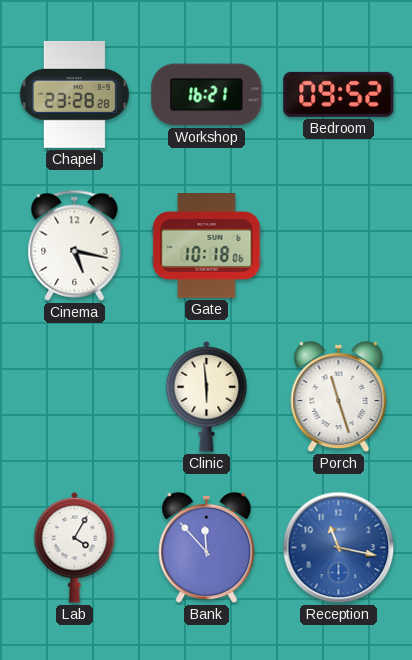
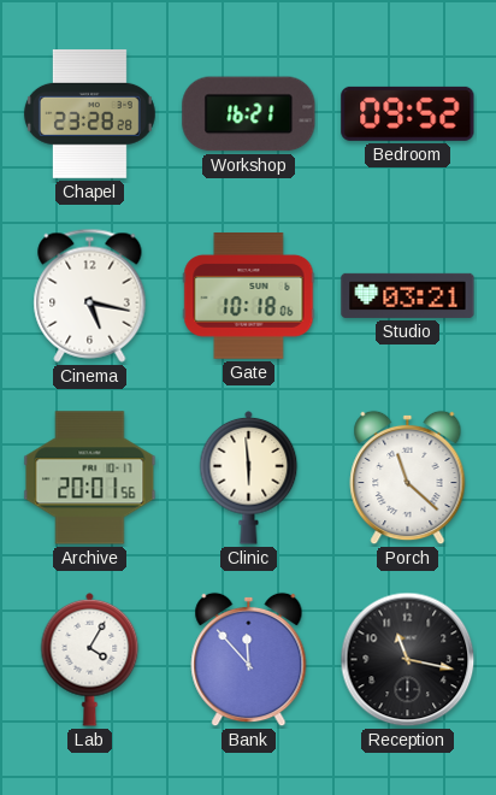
Studio: none -> 03:21 (408, 295)
Archive: none -> 20:01 (90, 478)
Porch: 11:27 -> 11:22 (408, 478)
Reception dial: blue -> black (408, 660)
